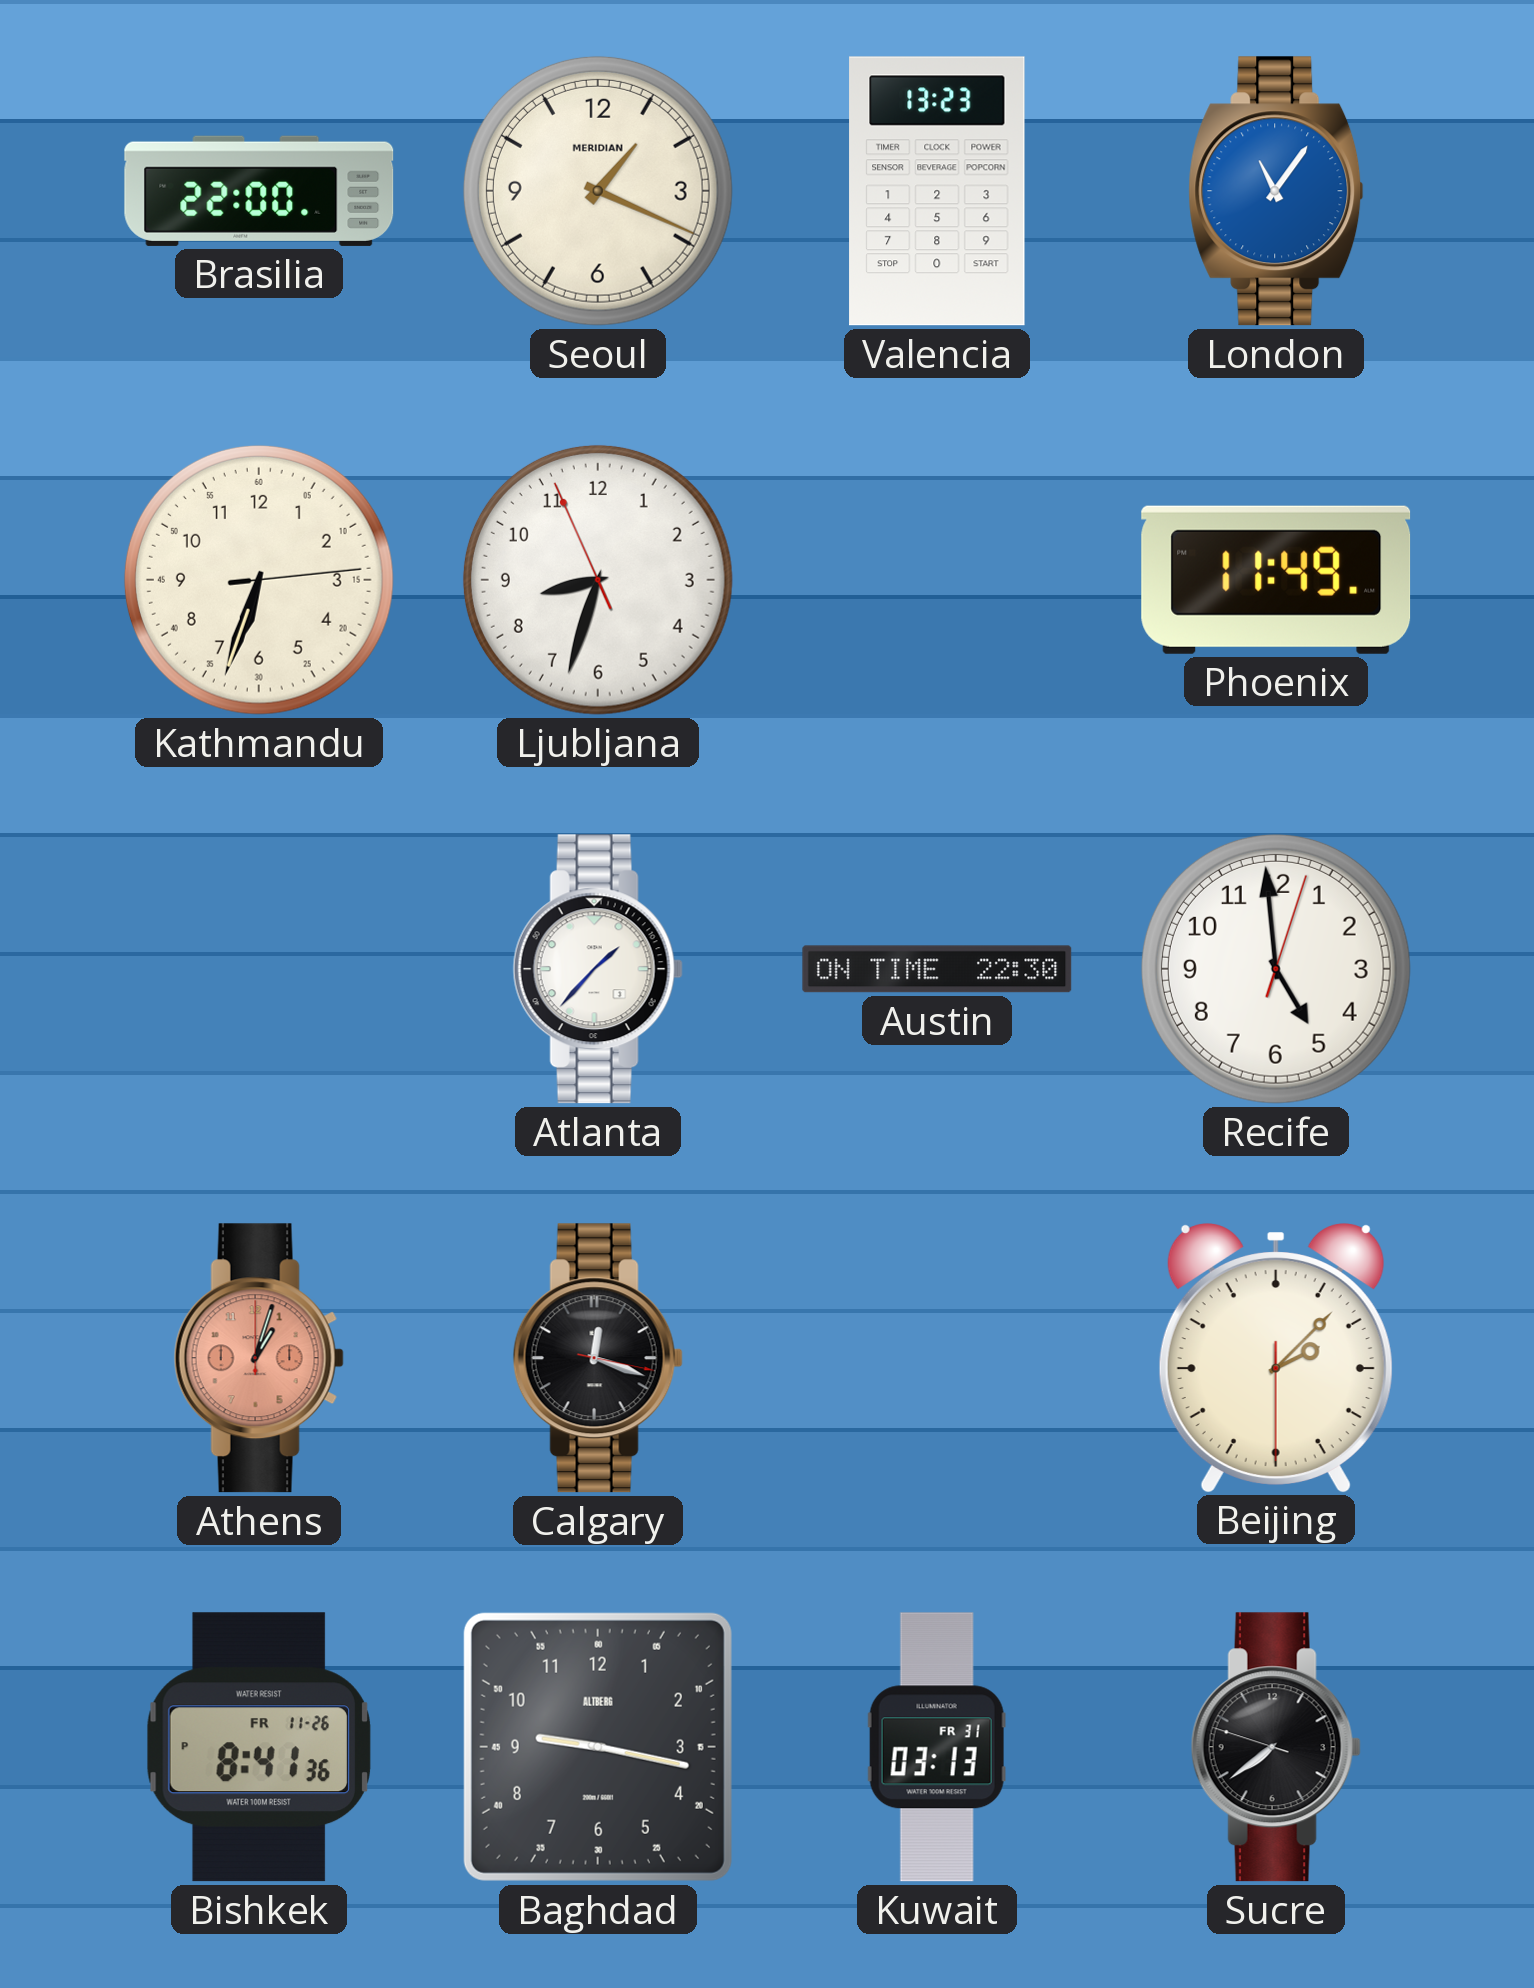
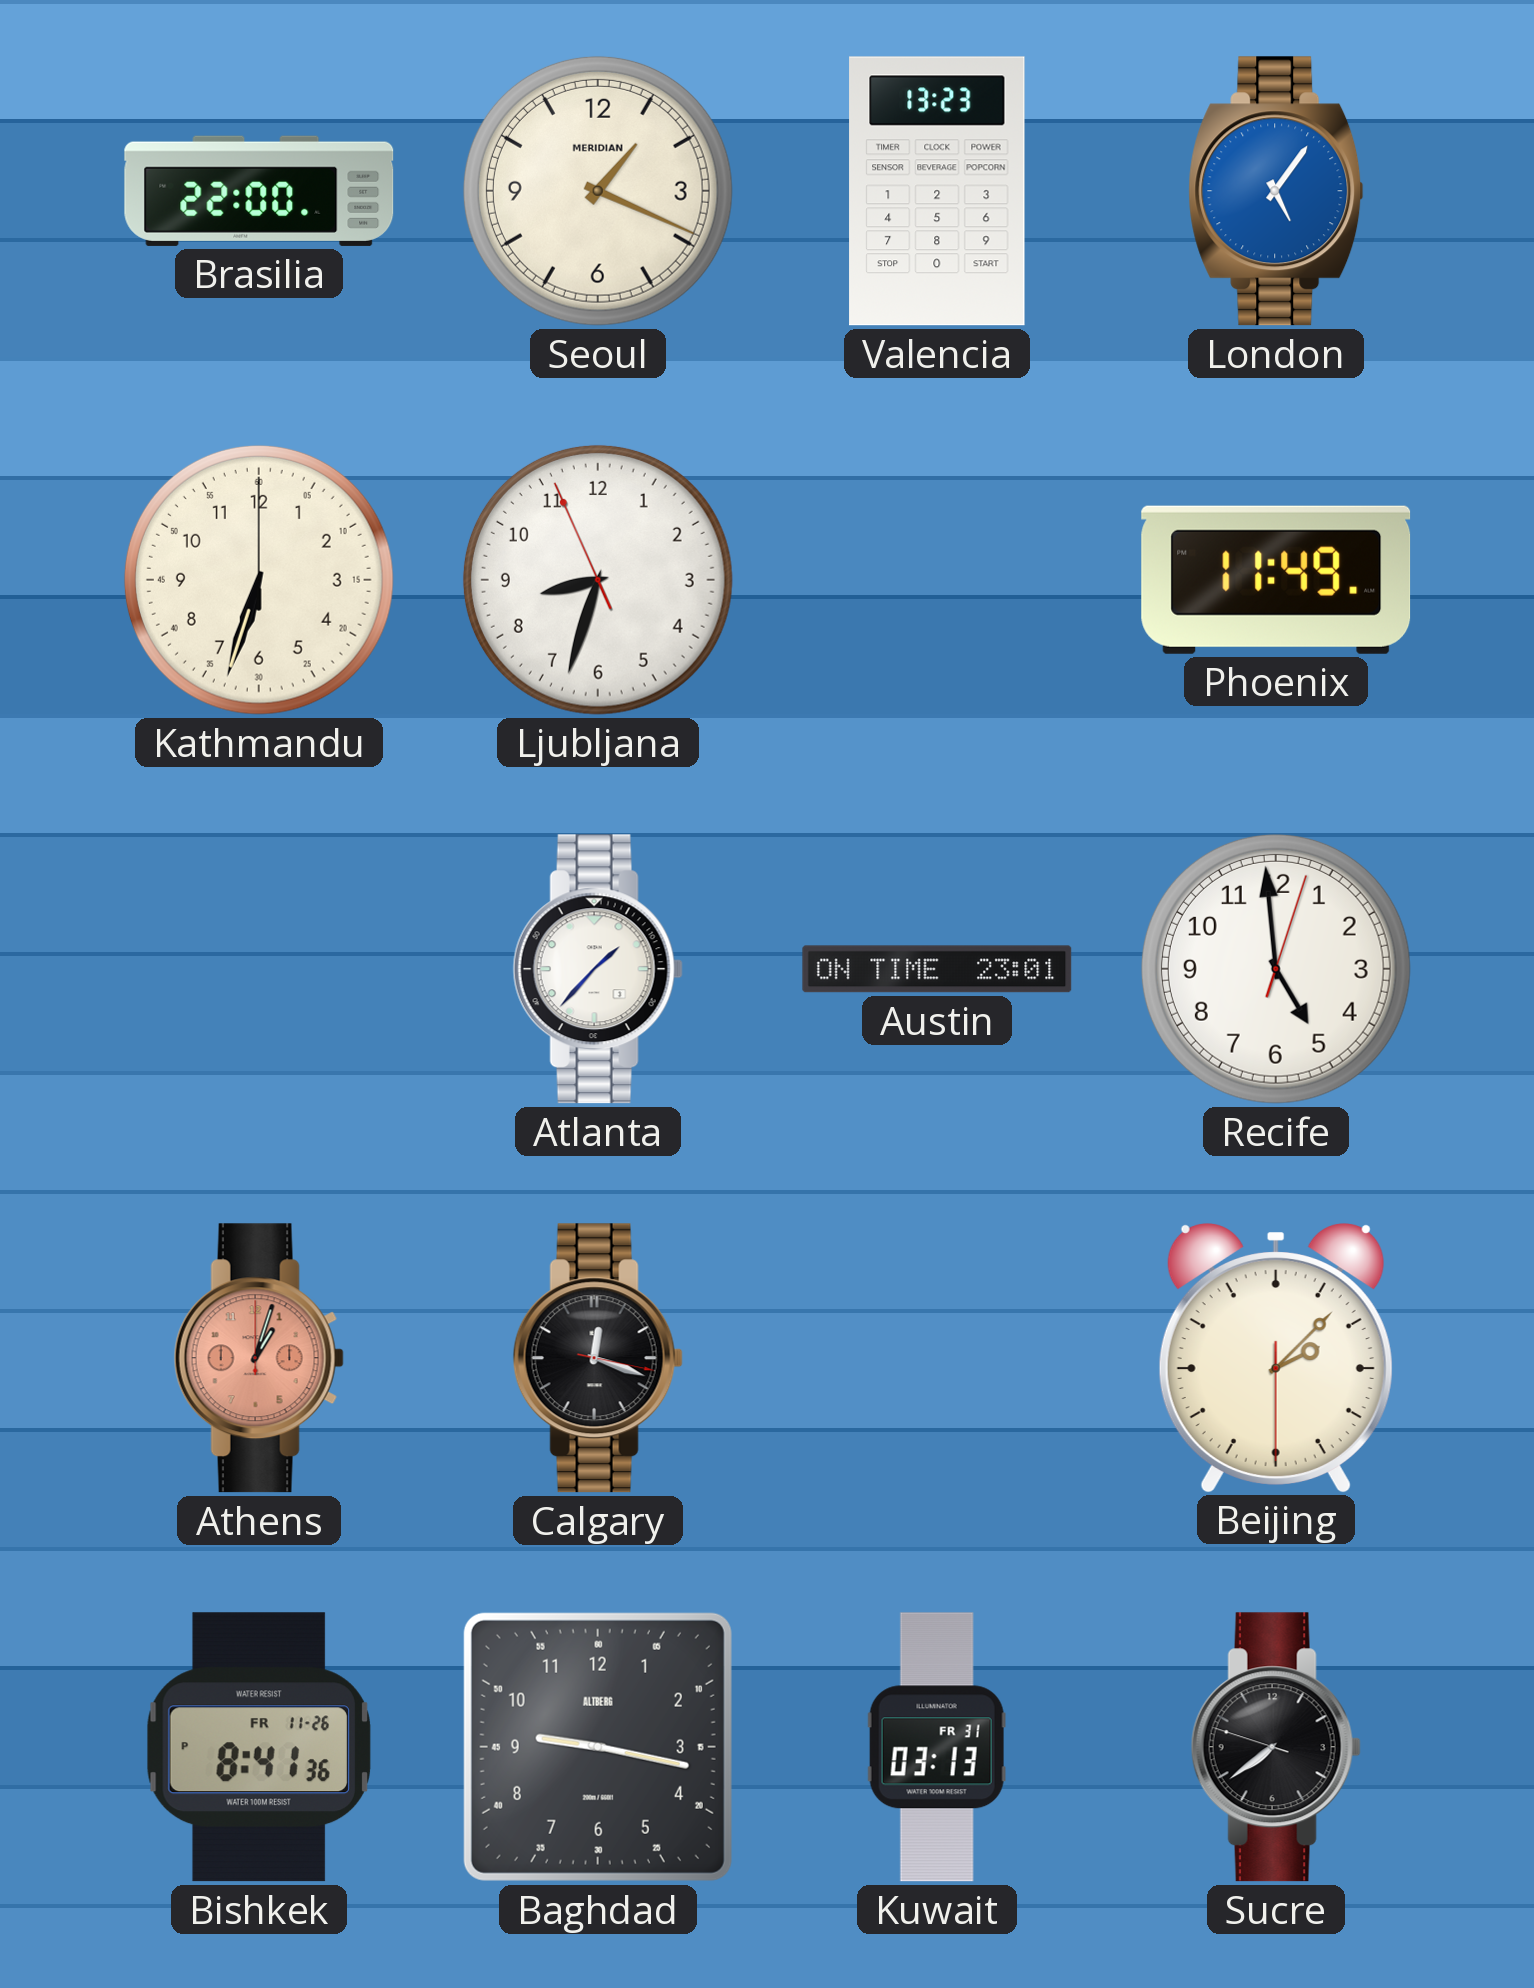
London: 11:06 -> 5:06 (1276, 191)
Kathmandu: 6:33:14 -> 6:33:00 (259, 580)
Austin: 22:30 -> 23:01 (937, 969)
